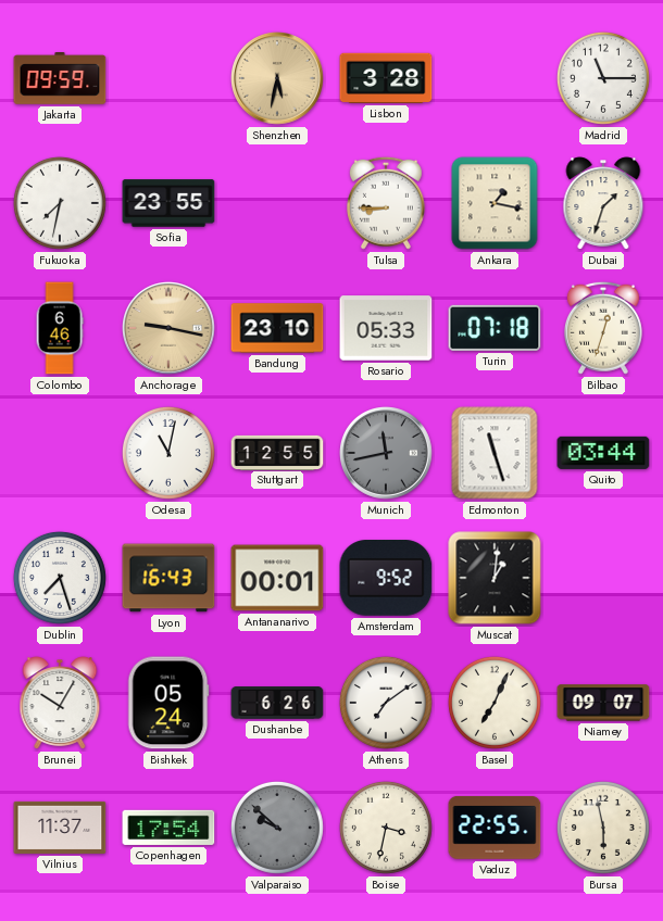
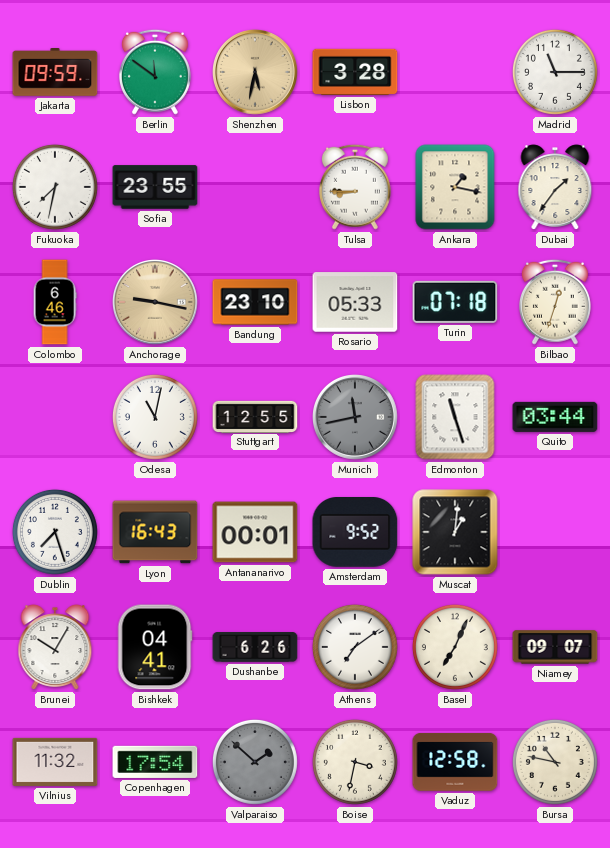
Berlin: none -> 11:51 (155, 72)
Dubai: 1:33 -> 1:36 (555, 187)
Bishkek: 05:24 -> 04:41 (155, 647)
Vilnius: 11:37 -> 11:32 (55, 762)
Valparaiso: 9:52 -> 1:52 (255, 762)
Vaduz: 22:55 -> 12:58 (455, 762)
Bursa: 5:58 -> 10:47 (555, 762)
